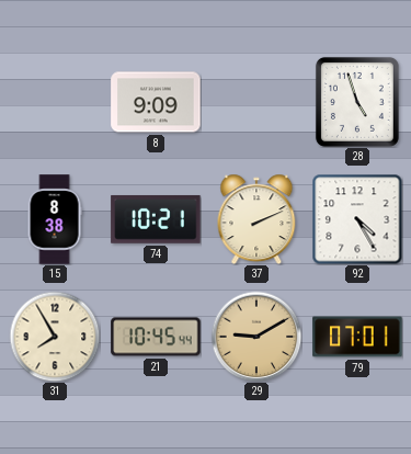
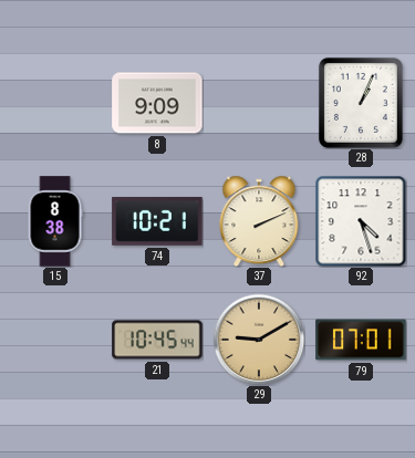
28: 4:57 -> 1:04 (361, 103)
92: 4:25 -> 4:27 (361, 221)
31: 7:55 -> none (55, 337)
